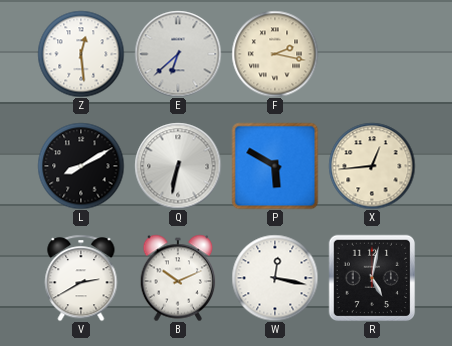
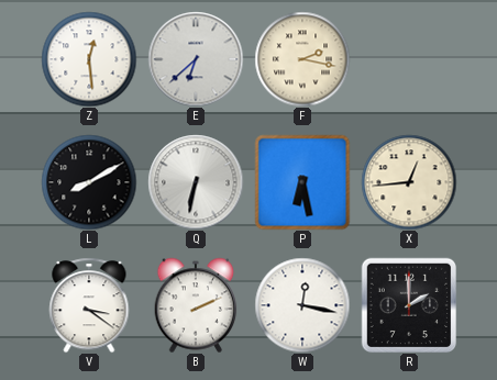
P: 5:50 -> 6:28 (302, 182)
V: 2:40 -> 3:21 (89, 305)
B: 10:11 -> 2:11 (196, 305)
R: 5:02 -> 2:00 (409, 305)
